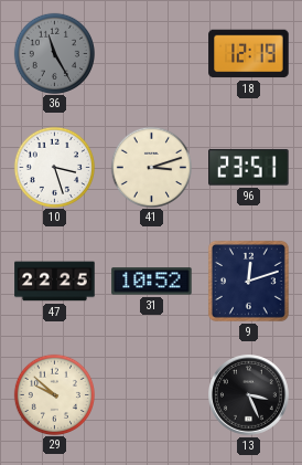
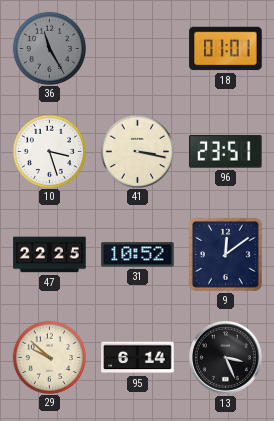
18: 12:19 -> 01:01 (226, 49)
41: 3:12 -> 3:17 (137, 151)
9: 12:12 -> 12:09 (225, 254)
95: none -> 6:14 (138, 358)
